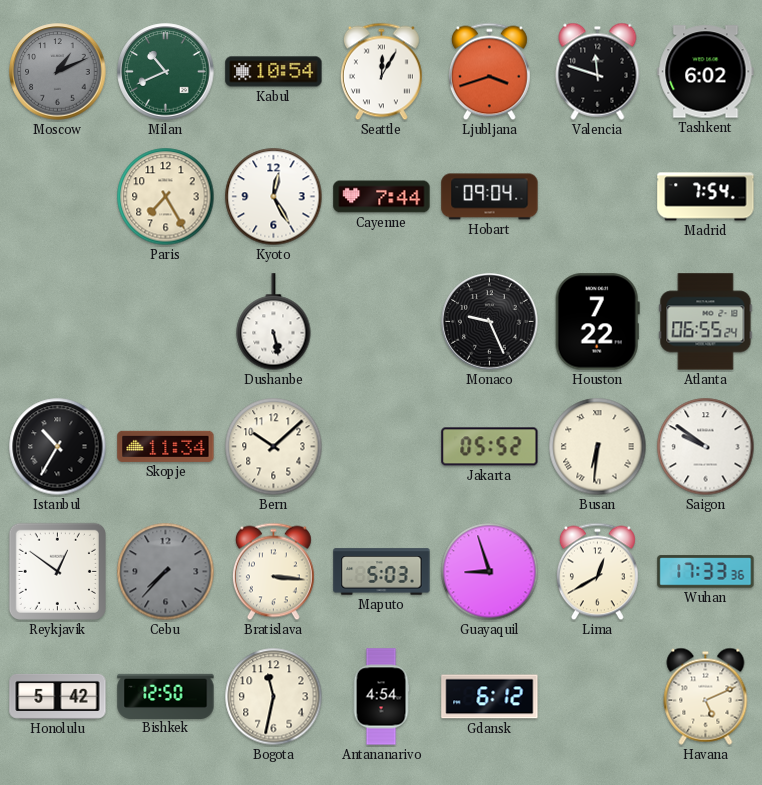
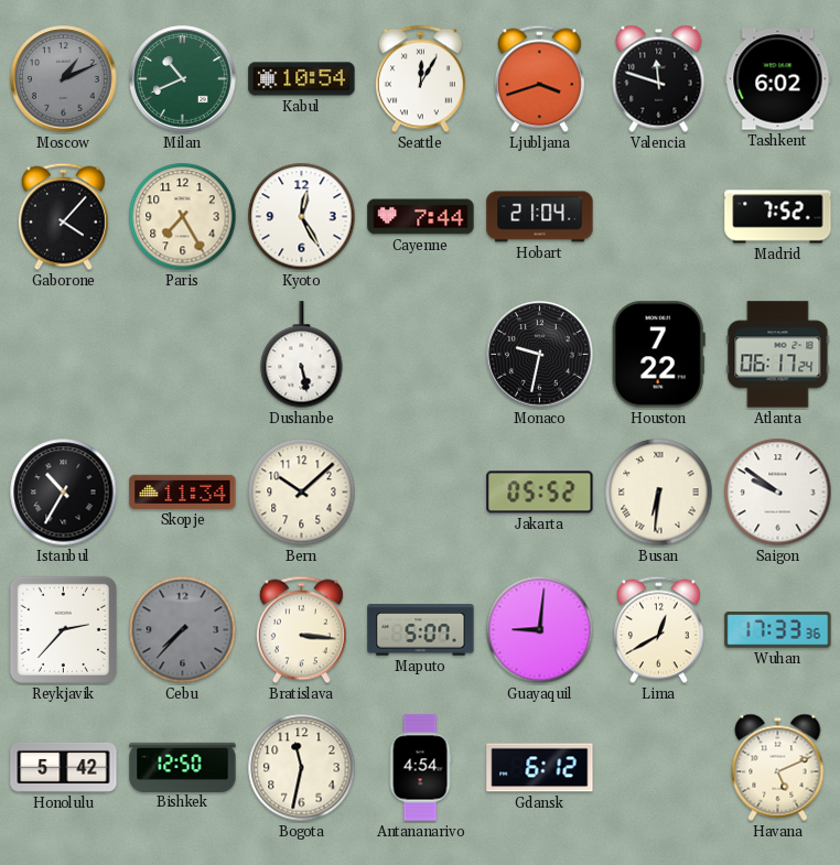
Gaborone: none -> 4:07 (63, 217)
Hobart: 09:04 -> 21:04 (540, 217)
Madrid: 7:54 -> 7:52 (778, 217)
Monaco: 9:26 -> 9:32 (540, 355)
Atlanta: 06:55 -> 06:17 (778, 355)
Reykjavik: 12:51 -> 2:37 (63, 629)
Maputo: 5:03 -> 5:07 (421, 630)
Guayaquil: 8:57 -> 9:01 (540, 630)
